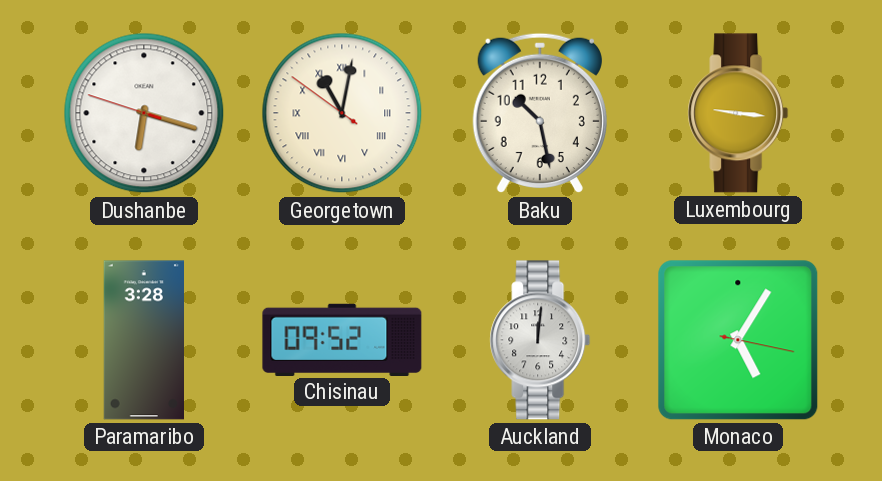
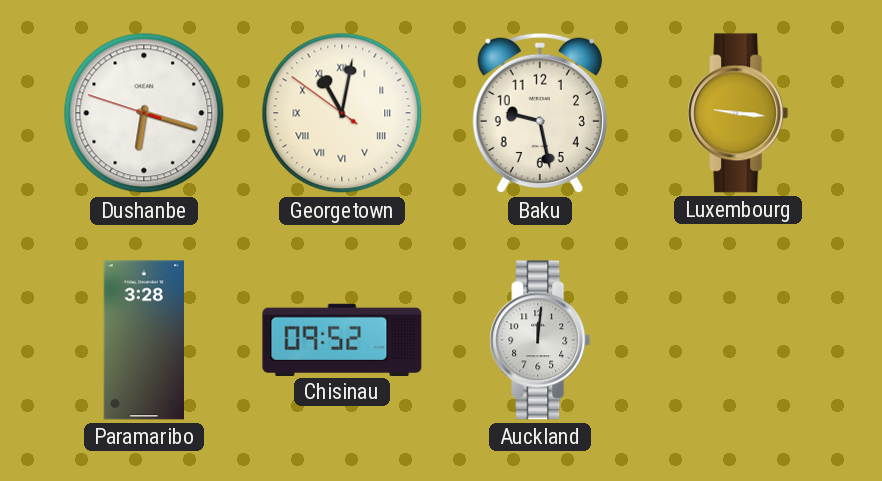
Baku: 10:28 -> 9:28 (540, 113)
Monaco: 5:05 -> none (738, 340)
